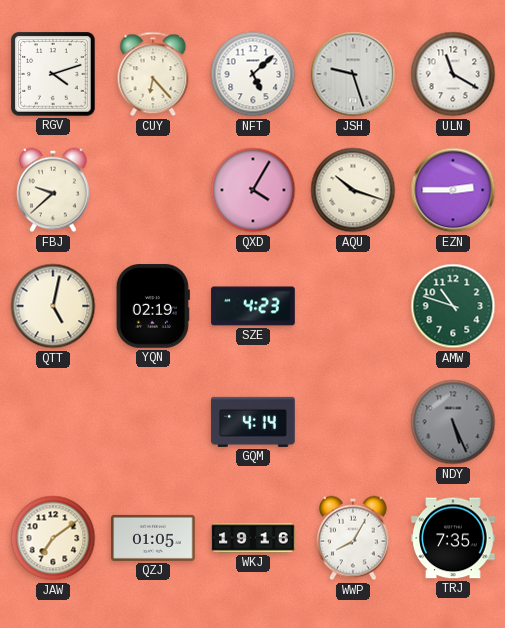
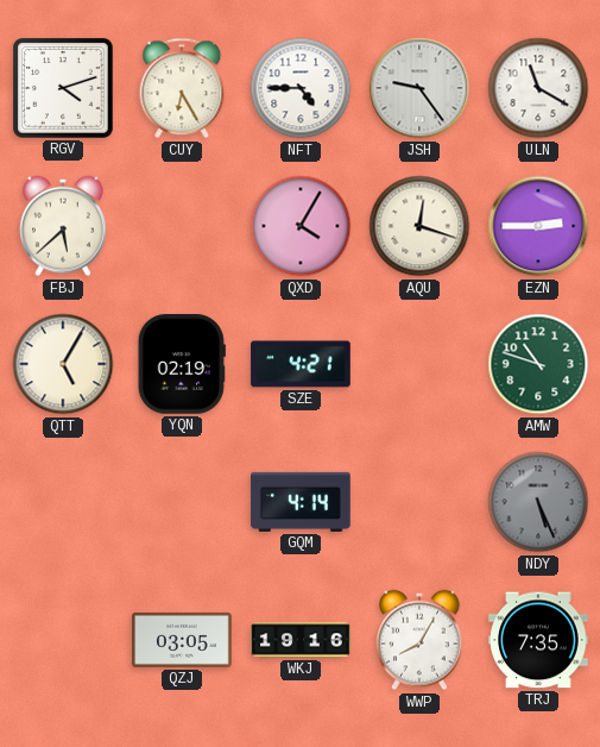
CUY: 6:23 -> 6:25 (182, 88)
NFT: 5:08 -> 4:45 (301, 88)
JSH: 9:27 -> 9:24 (419, 88)
FBJ: 9:38 -> 5:38 (63, 226)
AQU: 10:18 -> 12:18 (419, 226)
QTT: 5:02 -> 5:05 (63, 364)
SZE: 4:23 -> 4:21 (301, 364)
JAW: 7:09 -> none (53, 538)
QZJ: 01:05 -> 03:05 (182, 640)
